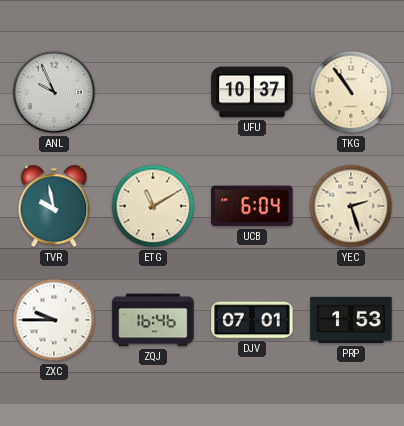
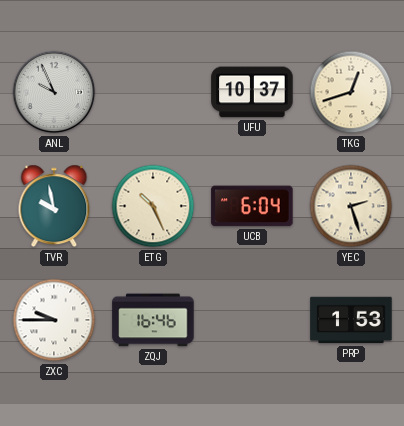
TKG: 10:54 -> 12:42 (351, 92)
ETG: 11:10 -> 10:26 (153, 206)
DJV: 07:01 -> none (252, 320)
